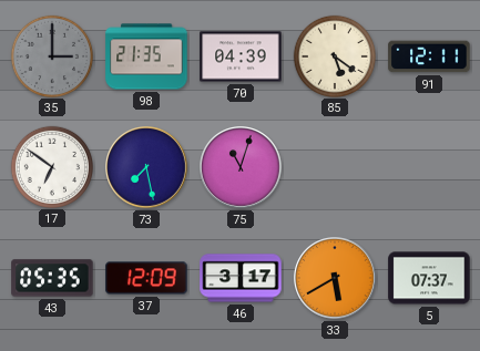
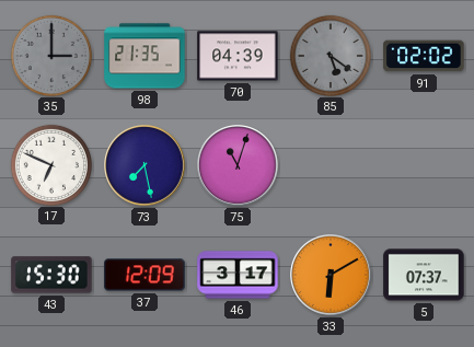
85 dial: cream -> grey (330, 55)
91: 12:11 -> 02:02 (424, 56)
17: 6:51 -> 6:49 (50, 164)
43: 05:35 -> 15:30 (51, 275)
33: 5:40 -> 6:10 (331, 275)
